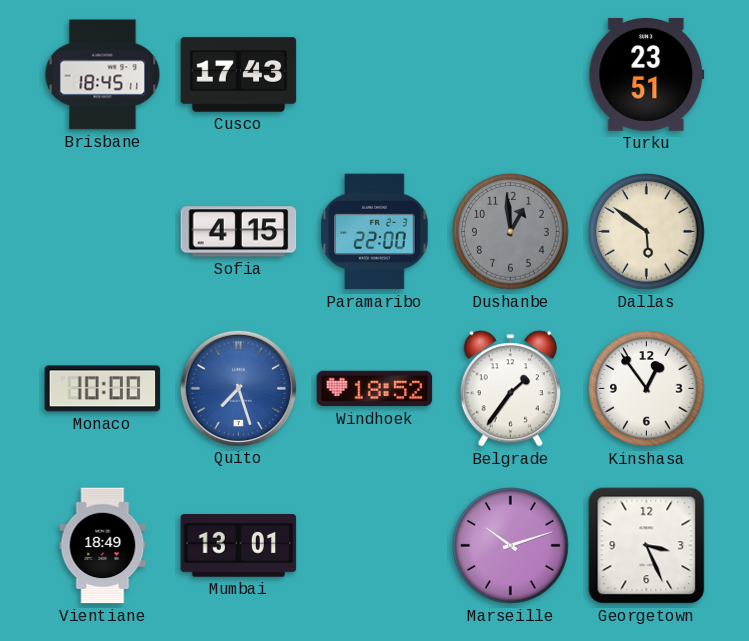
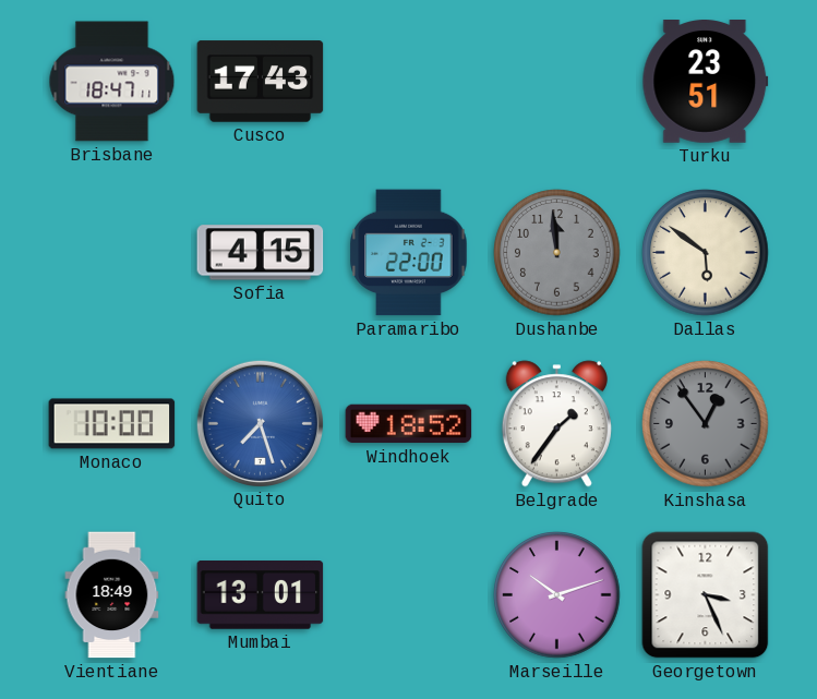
Brisbane: 18:45 -> 18:47 (112, 82)
Dushanbe: 12:59 -> 11:59 (557, 253)
Kinshasa dial: white -> grey (706, 424)
